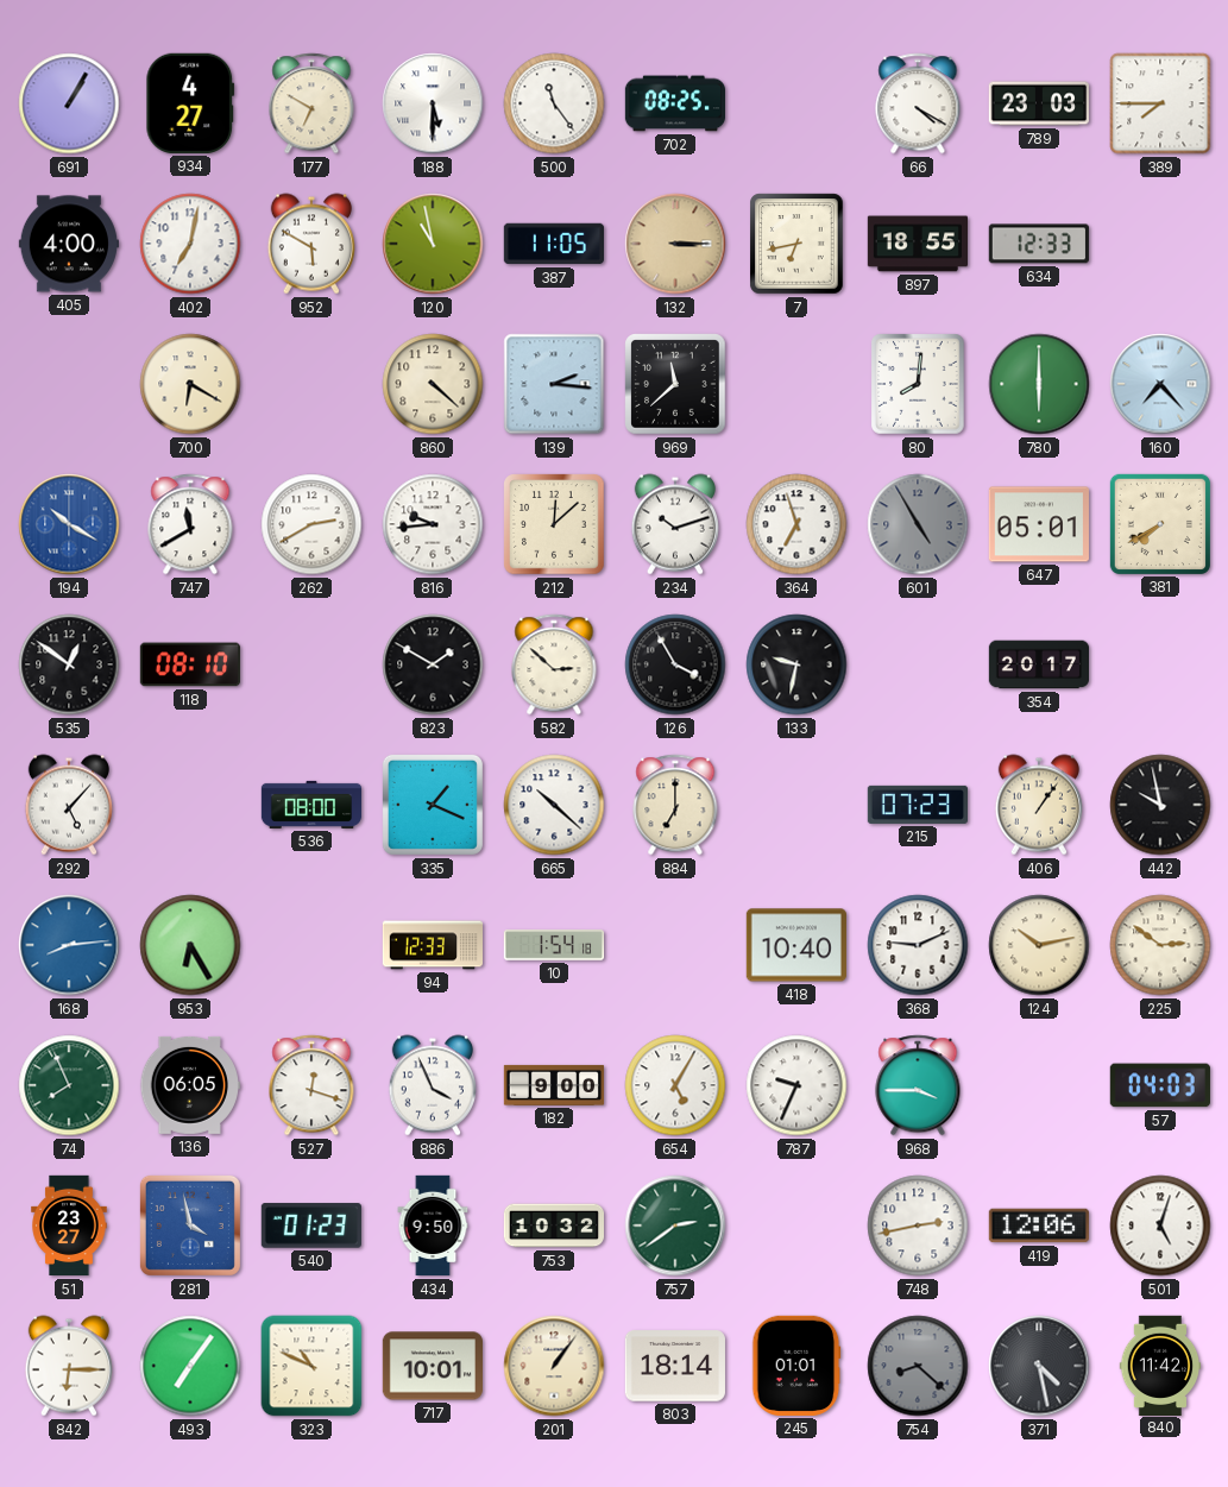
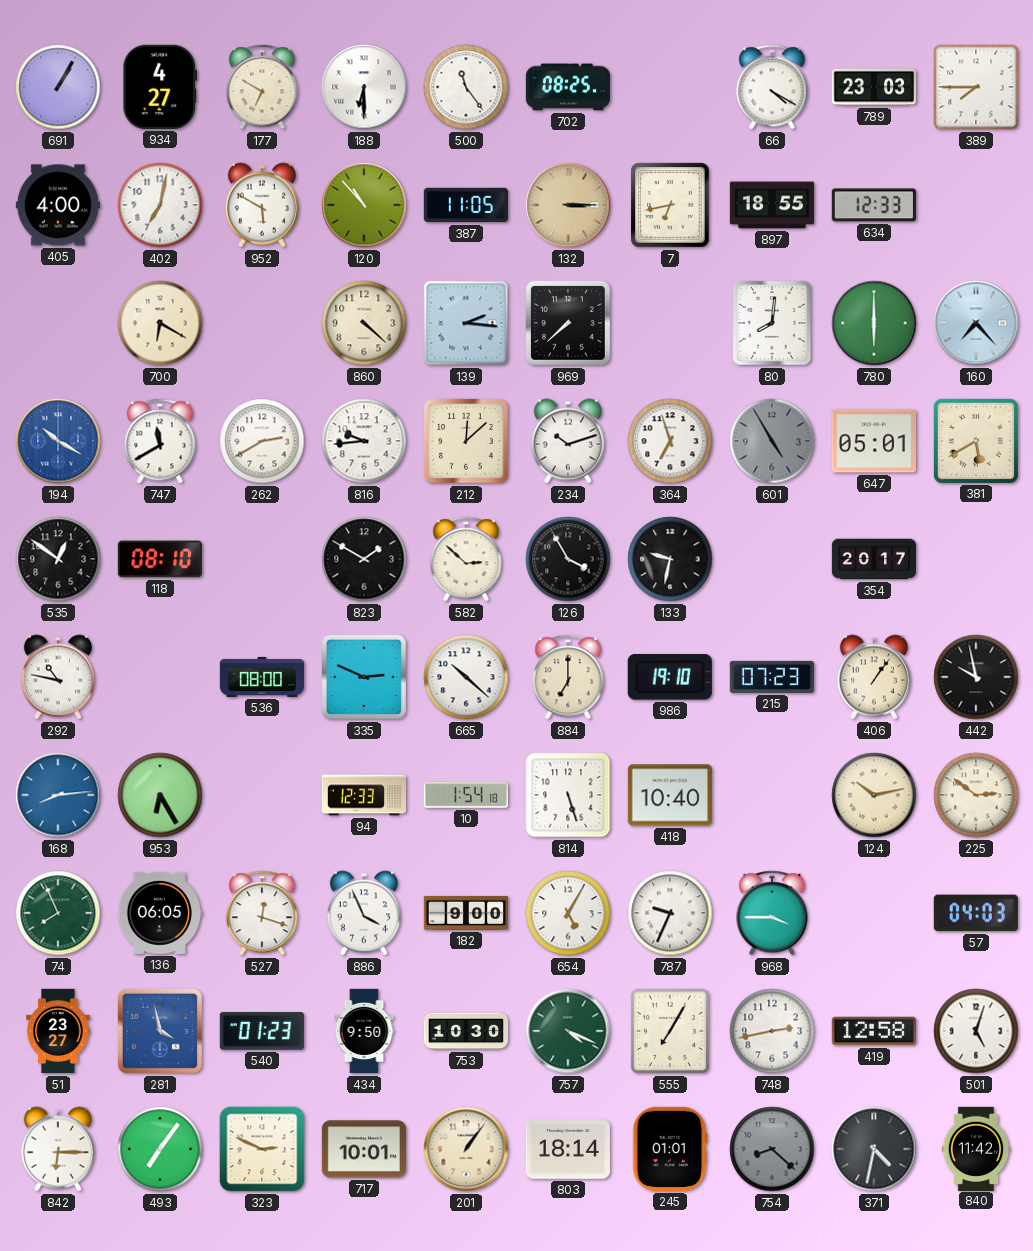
188: 5:30 -> 6:30 (364, 87)
120: 10:58 -> 10:53 (364, 205)
969: 11:38 -> 7:38 (568, 323)
381: 7:40 -> 5:40 (976, 441)
292: 5:07 -> 10:47 (58, 677)
335: 1:19 -> 2:49 (364, 677)
986: none -> 19:10 (670, 678)
814: none -> 5:27 (568, 795)
368: 9:11 -> none (918, 945)
753: 10:32 -> 10:30 (466, 1031)
757: 2:39 -> 4:19 (568, 1031)
555: none -> 7:05 (670, 1031)
419: 12:06 -> 12:58 (874, 1031)
323: 10:49 -> 2:49 (262, 1149)
371: 4:28 -> 4:32 (874, 1149)
